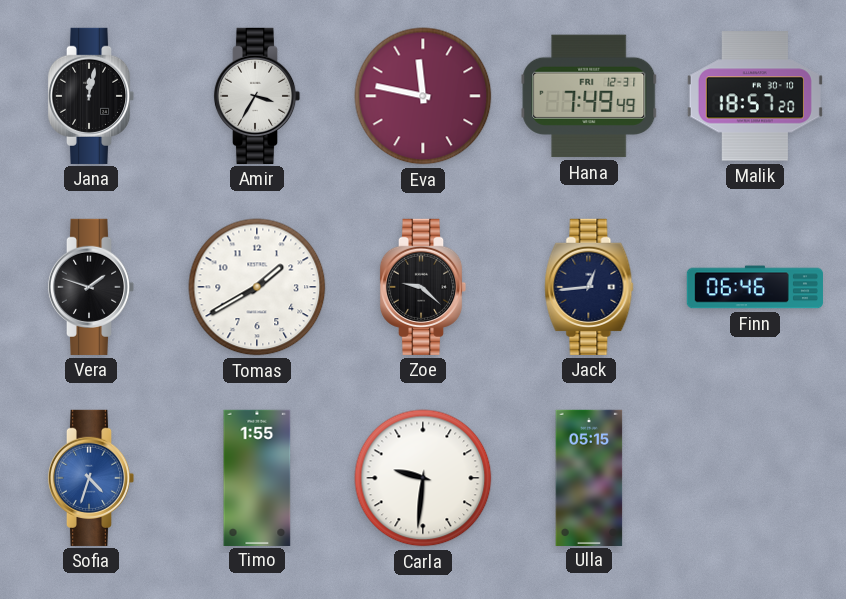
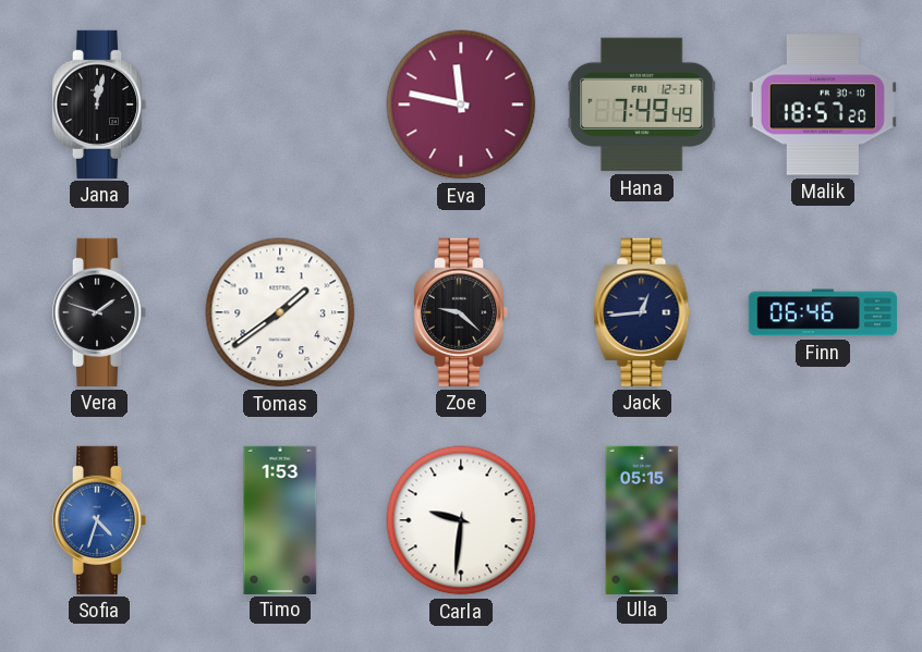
Amir: 3:35 -> none (257, 96)
Tomas: 1:40 -> 1:39 (280, 312)
Timo: 1:55 -> 1:53 (280, 519)
